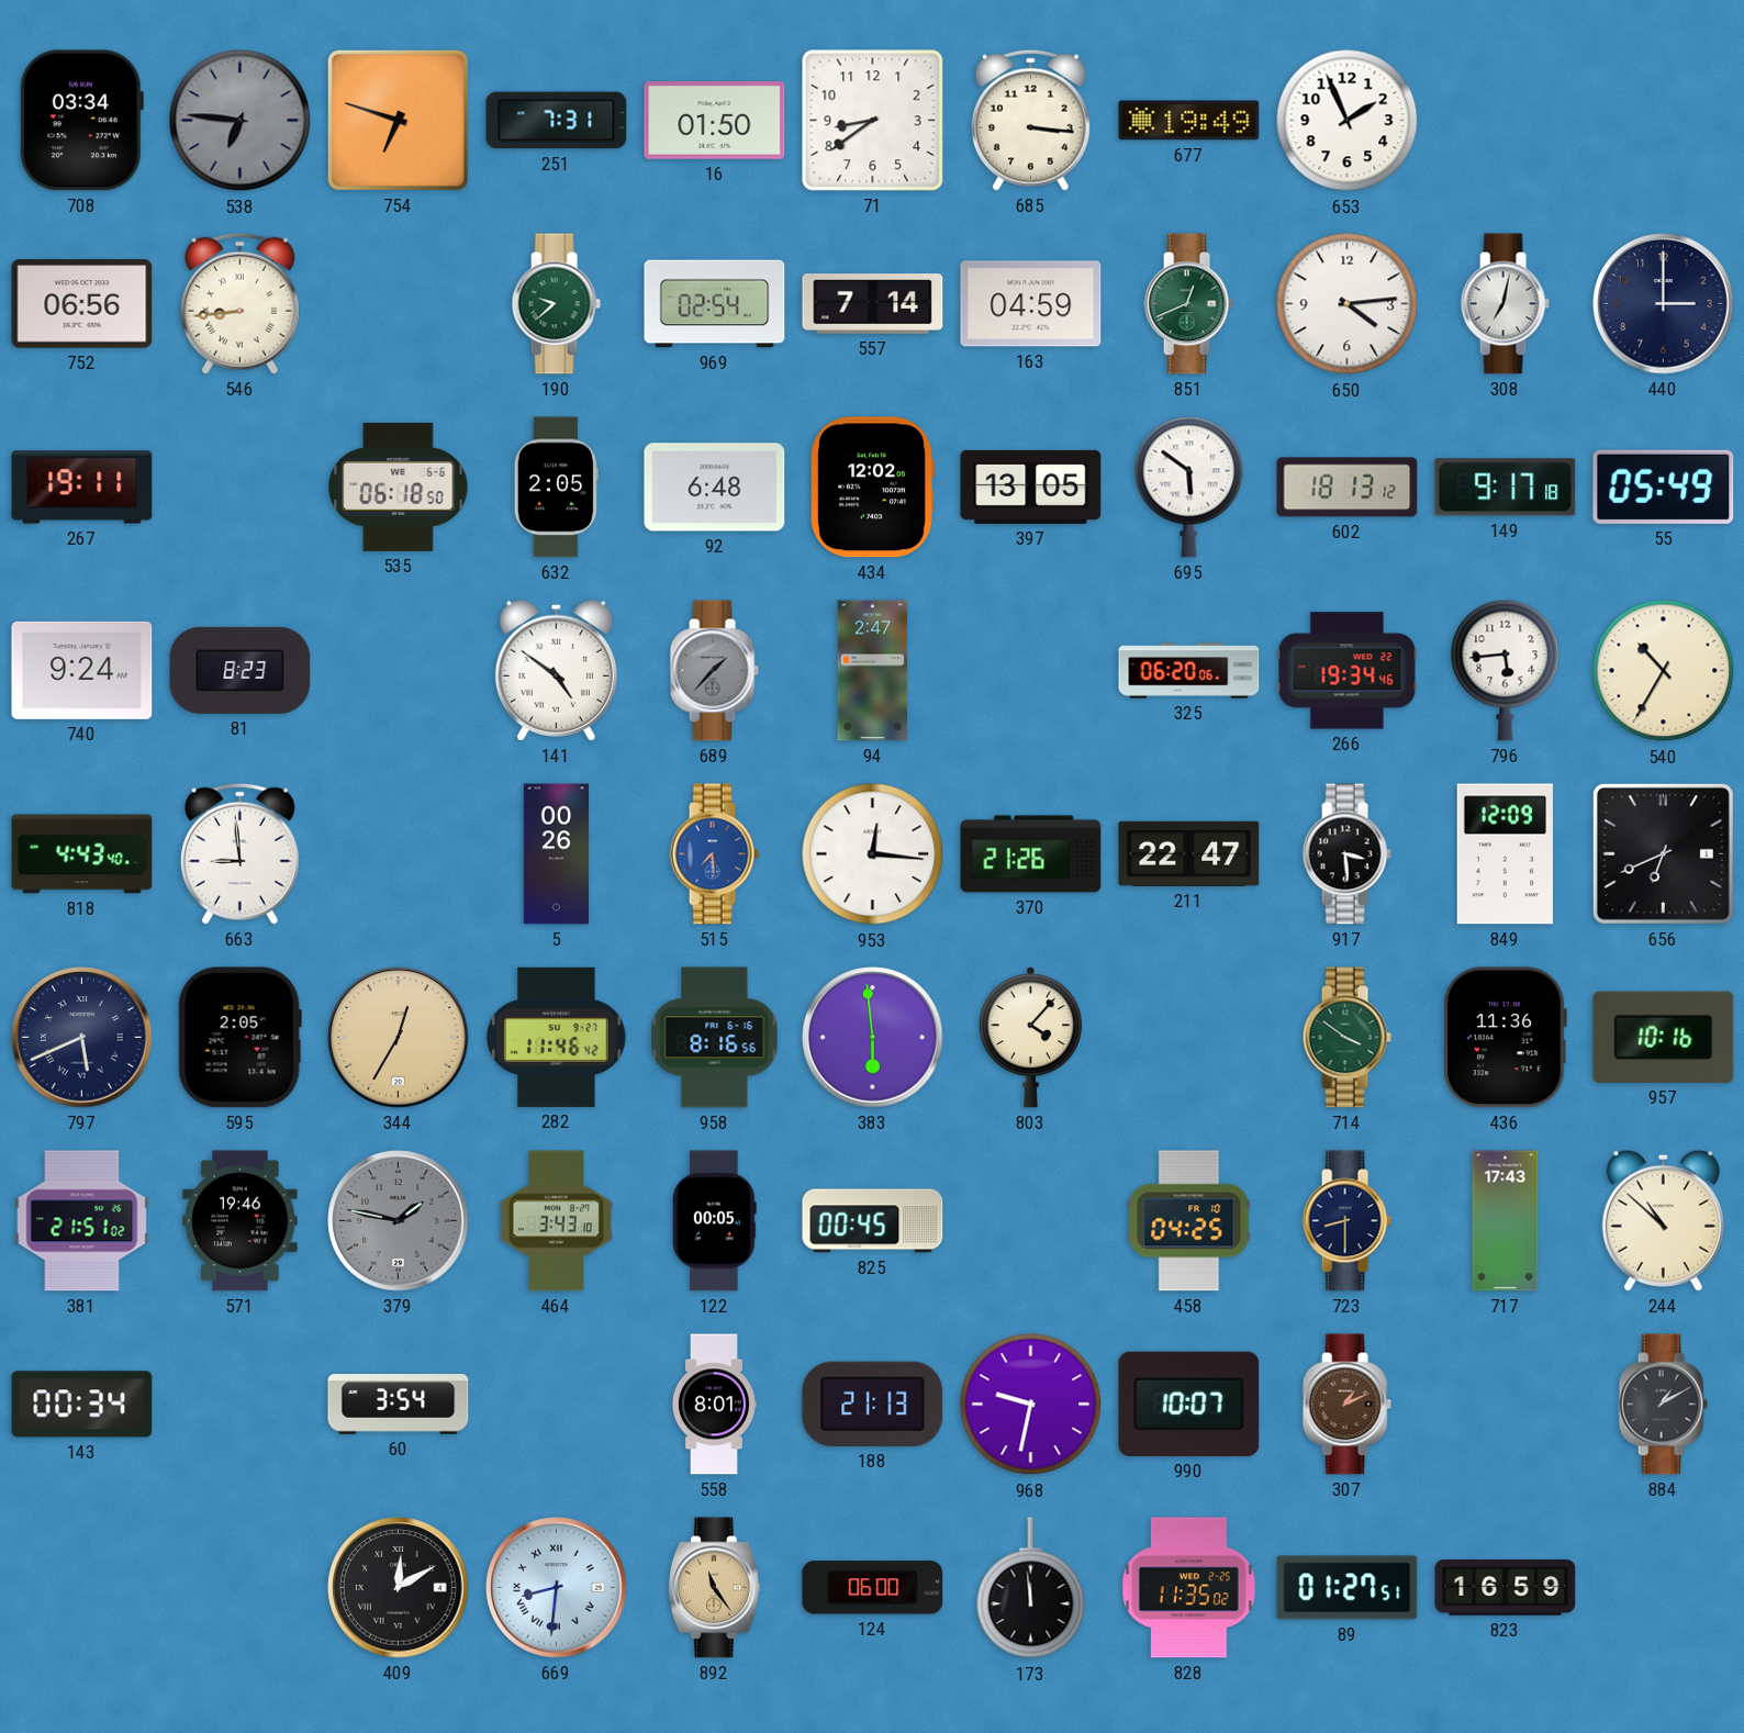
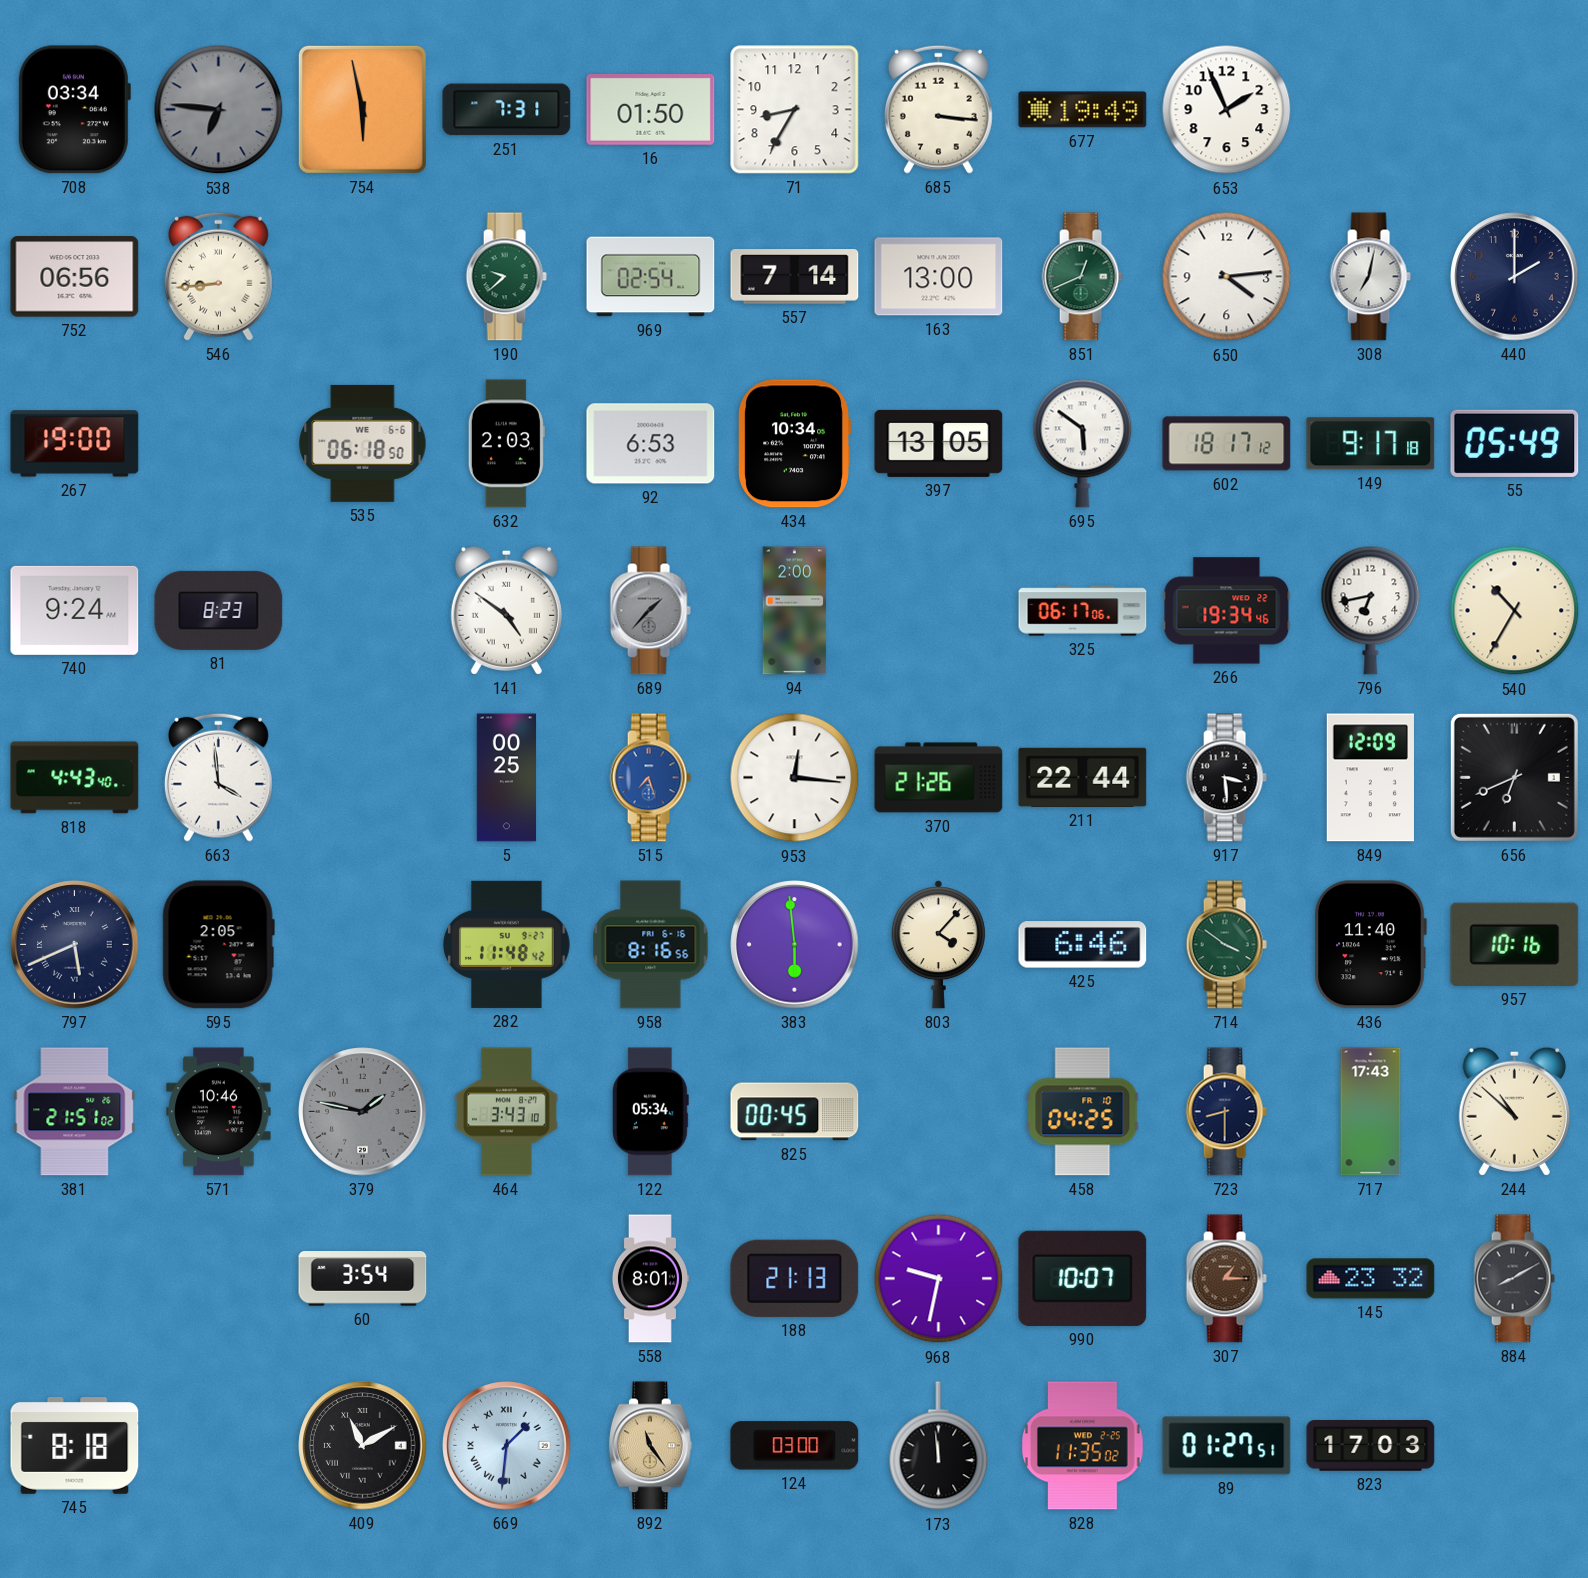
754: 6:48 -> 5:58 (362, 109)
71: 8:39 -> 8:35 (795, 110)
163: 04:59 -> 13:00 (939, 277)
440: 3:00 -> 2:00 (1515, 277)
267: 19:11 -> 19:00 (75, 444)
632: 2:05 -> 2:03 (506, 444)
92: 6:48 -> 6:53 (651, 444)
434: 12:02 -> 10:34 (794, 444)
602: 18:13 -> 18:17 (1227, 444)
94: 2:47 -> 2:00 (795, 611)
325: 06:20 -> 06:17 (1083, 611)
796: 5:44 -> 6:43 (1371, 610)
663: 8:59 -> 3:59 (218, 777)
5: 00:26 -> 00:25 (507, 778)
515: 7:29 -> 7:27 (650, 778)
211: 22:47 -> 22:44 (1083, 777)
344: 12:35 -> none (399, 1038)
282: 11:46 -> 11:48 (506, 944)
425: none -> 6:46 (1083, 945)
436: 11:36 -> 11:40 (1370, 945)
571: 19:46 -> 10:46 (219, 1112)
122: 00:05 -> 05:34 (650, 1112)
143: 00:34 -> none (82, 1405)
307: 1:11 -> 1:15 (1226, 1279)
145: none -> 23:32 (1371, 1279)
884: 1:10 -> 8:10 (1514, 1279)
745: none -> 8:18 (75, 1446)
409: 12:10 -> 11:10 (363, 1446)
669: 8:31 -> 1:31 (507, 1446)
124: 06:00 -> 03:00 (795, 1446)
823: 16:59 -> 17:03 (1371, 1446)
